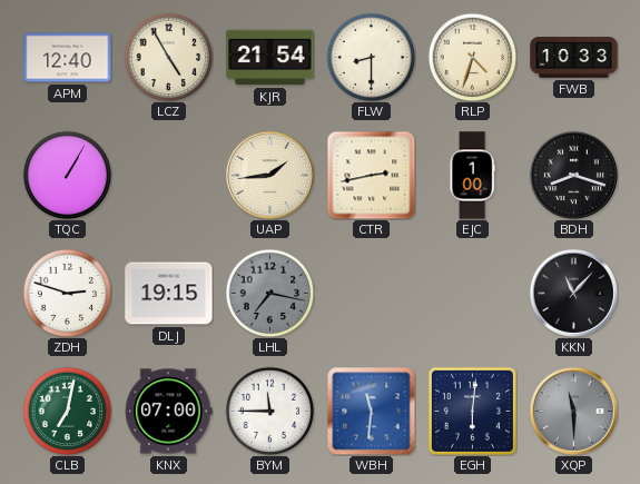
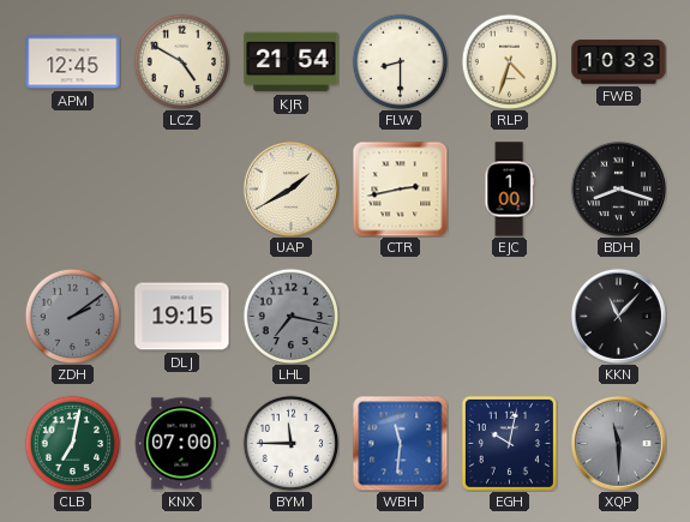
APM: 12:40 -> 12:45 (73, 62)
LCZ: 4:55 -> 4:50 (181, 61)
TQC: 1:05 -> none (67, 175)
UAP: 1:44 -> 1:40 (290, 188)
ZDH: 2:48 -> 2:09 (72, 316)
ZDH dial: white -> grey (72, 316)
EGH: 6:01 -> 10:02 (509, 443)
